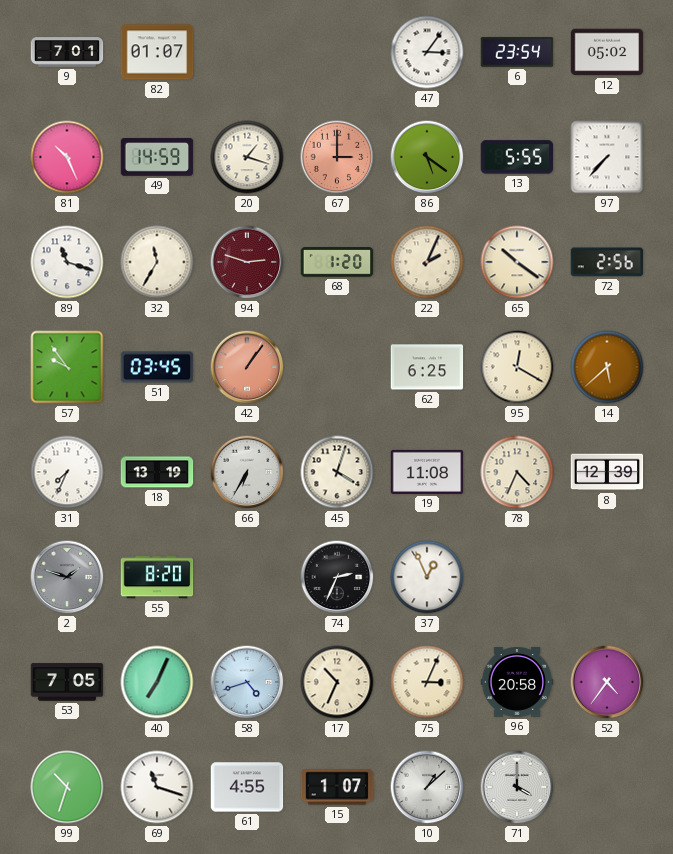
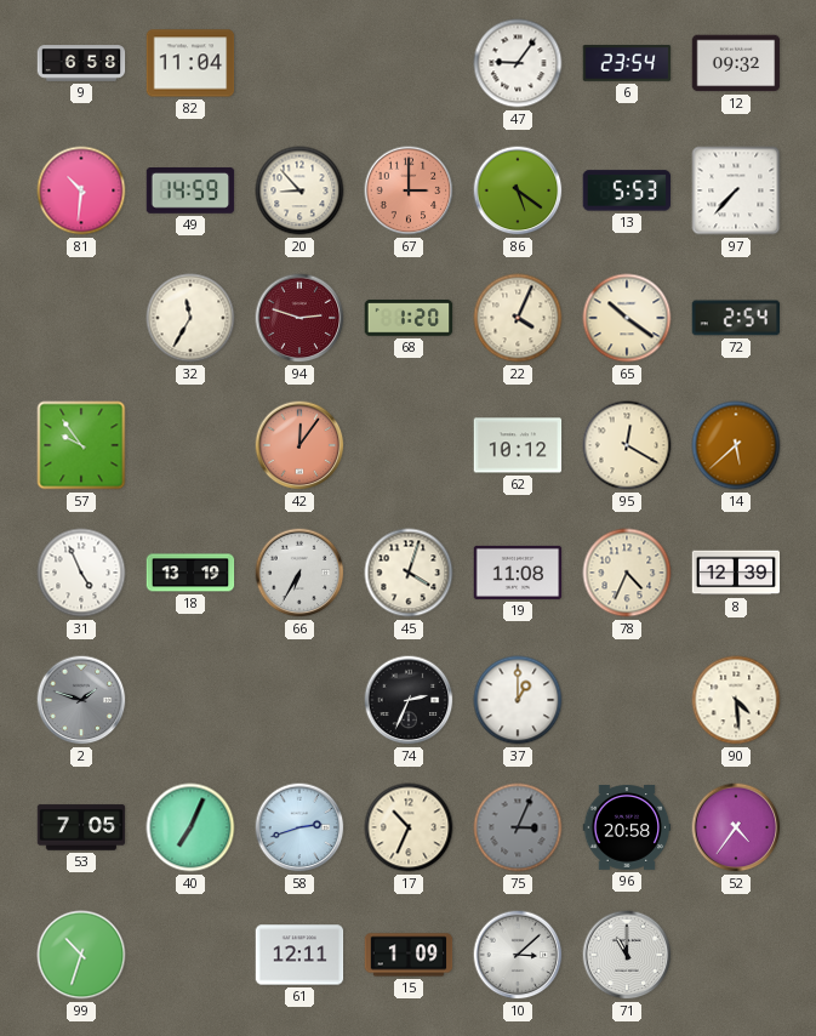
9: 7:01 -> 6:58 (81, 63)
82: 01:07 -> 11:04 (190, 63)
47: 3:06 -> 9:06 (518, 63)
12: 05:02 -> 09:32 (736, 63)
81: 10:26 -> 10:31 (81, 190)
20: 1:18 -> 8:53 (299, 190)
13: 5:55 -> 5:53 (627, 190)
89: 11:18 -> none (67, 262)
22: 2:04 -> 4:04 (518, 318)
72: 2:56 -> 2:54 (736, 318)
51: 03:45 -> none (157, 367)
42: 1:06 -> 12:06 (299, 445)
62: 6:25 -> 10:12 (518, 445)
31: 7:34 -> 4:56 (81, 573)
55: 8:20 -> none (157, 577)
37: 12:56 -> 1:00 (518, 700)
90: none -> 4:29 (736, 700)
58: 4:42 -> 2:42 (299, 827)
75 dial: cream -> grey (518, 827)
69: 11:18 -> none (157, 787)
61: 4:55 -> 12:11 (299, 955)
15: 1:07 -> 1:09 (409, 955)
10: 1:08 -> 3:08 (518, 955)
71: 4:00 -> 11:00 (627, 955)
